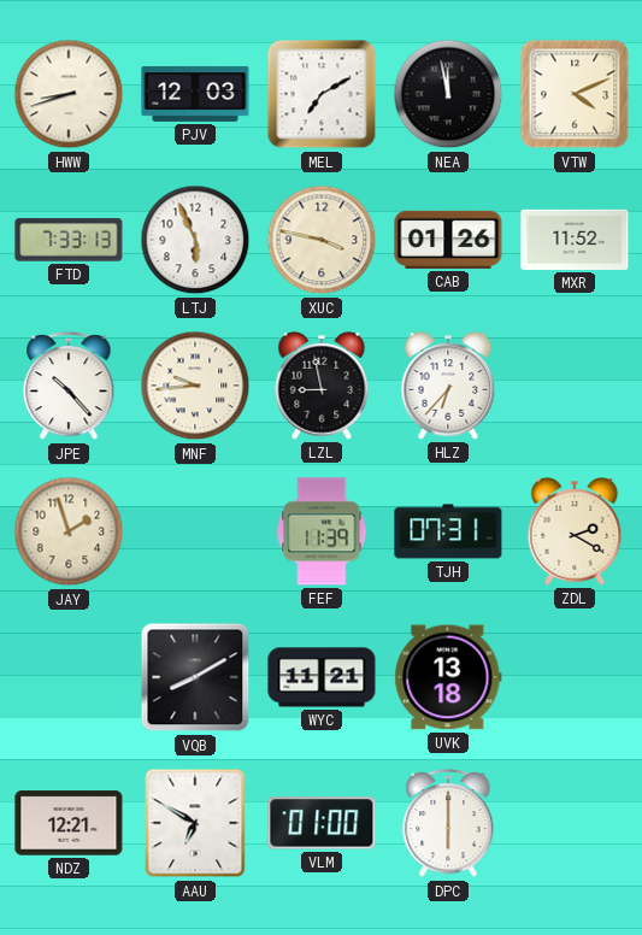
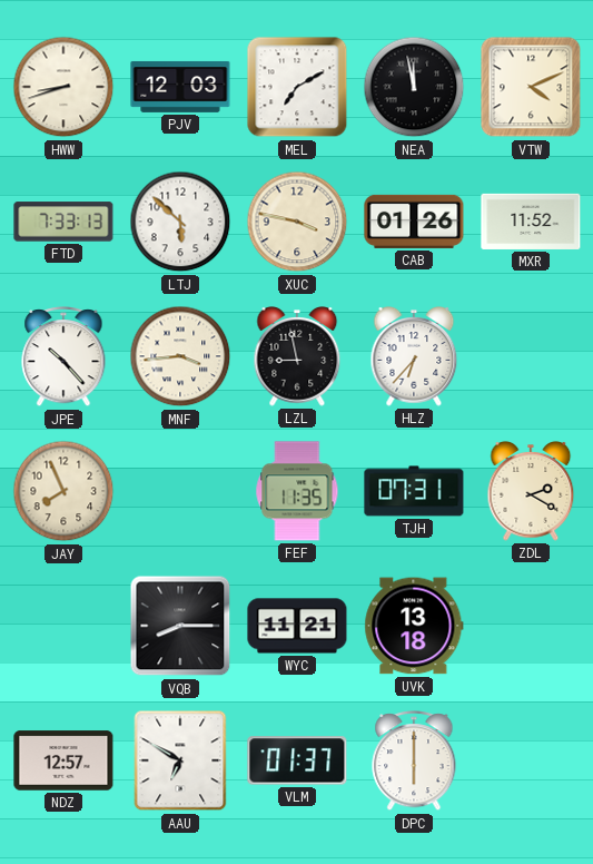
LTJ: 5:56 -> 5:52 (180, 222)
MNF: 9:44 -> 3:44 (180, 356)
JAY: 1:57 -> 7:56 (63, 491)
FEF: 11:39 -> 11:35 (297, 491)
VQB: 8:10 -> 8:15 (180, 626)
NDZ: 12:21 -> 12:57 (63, 760)
VLM: 01:00 -> 01:37 (297, 760)
